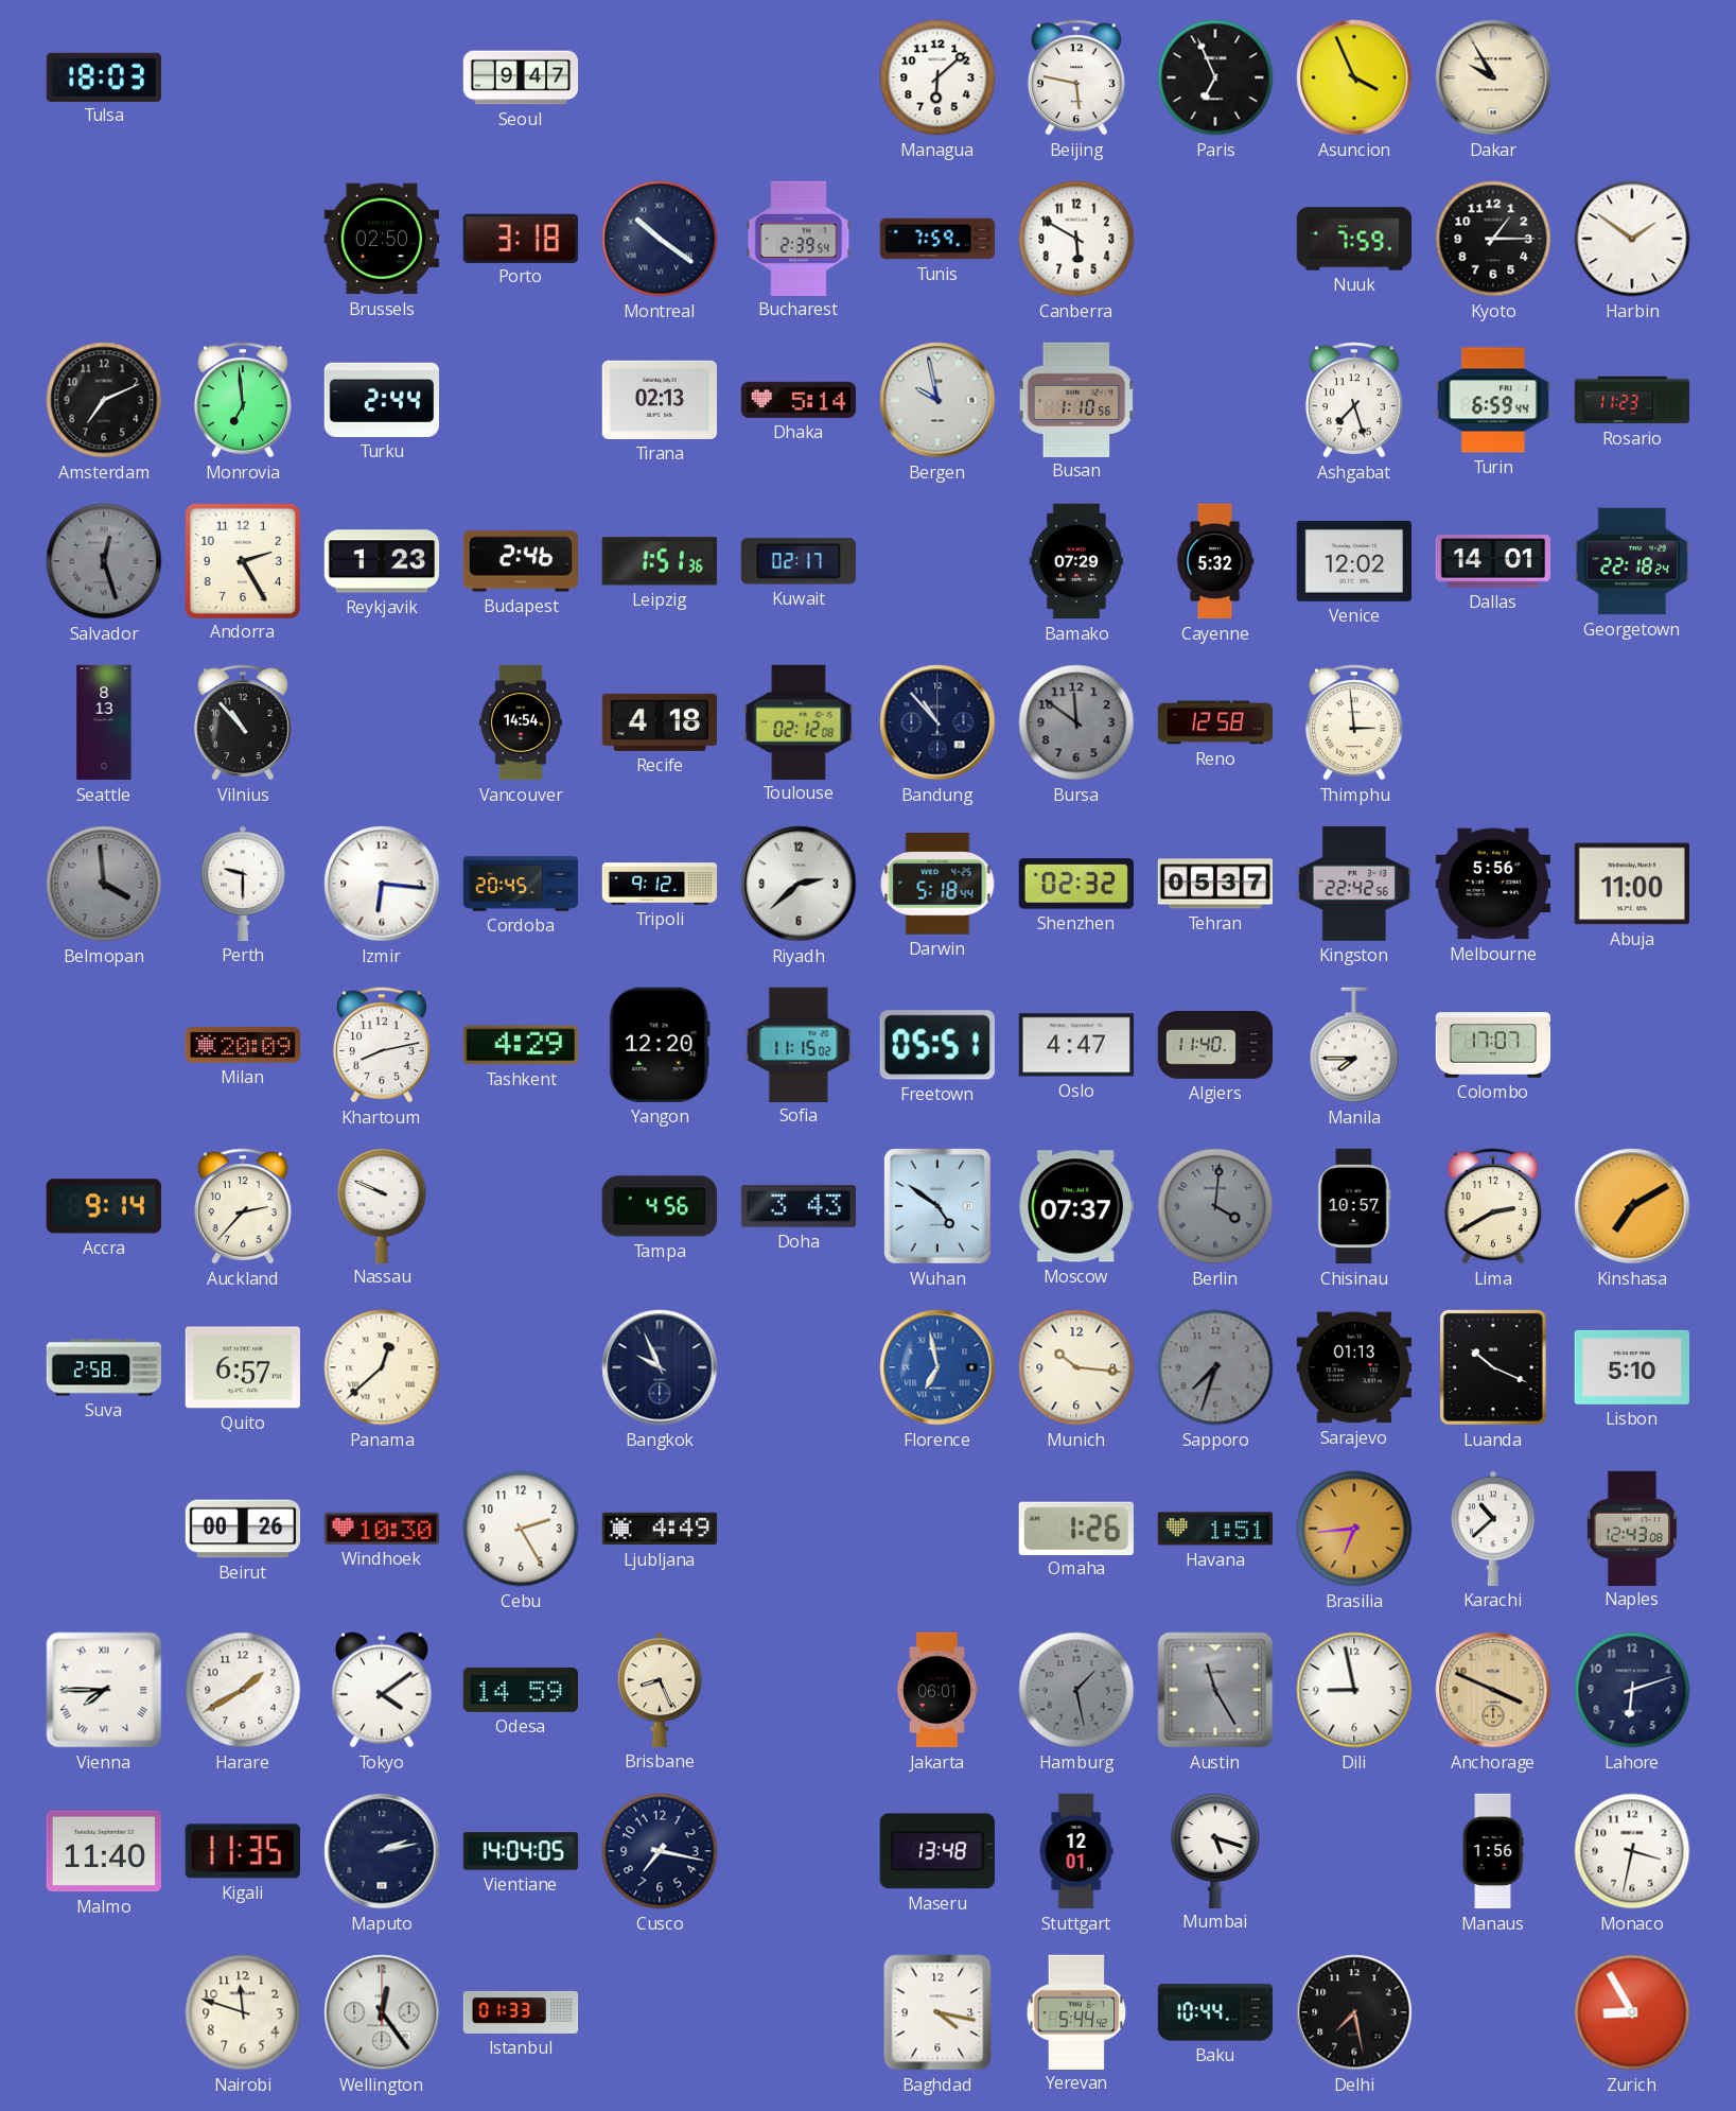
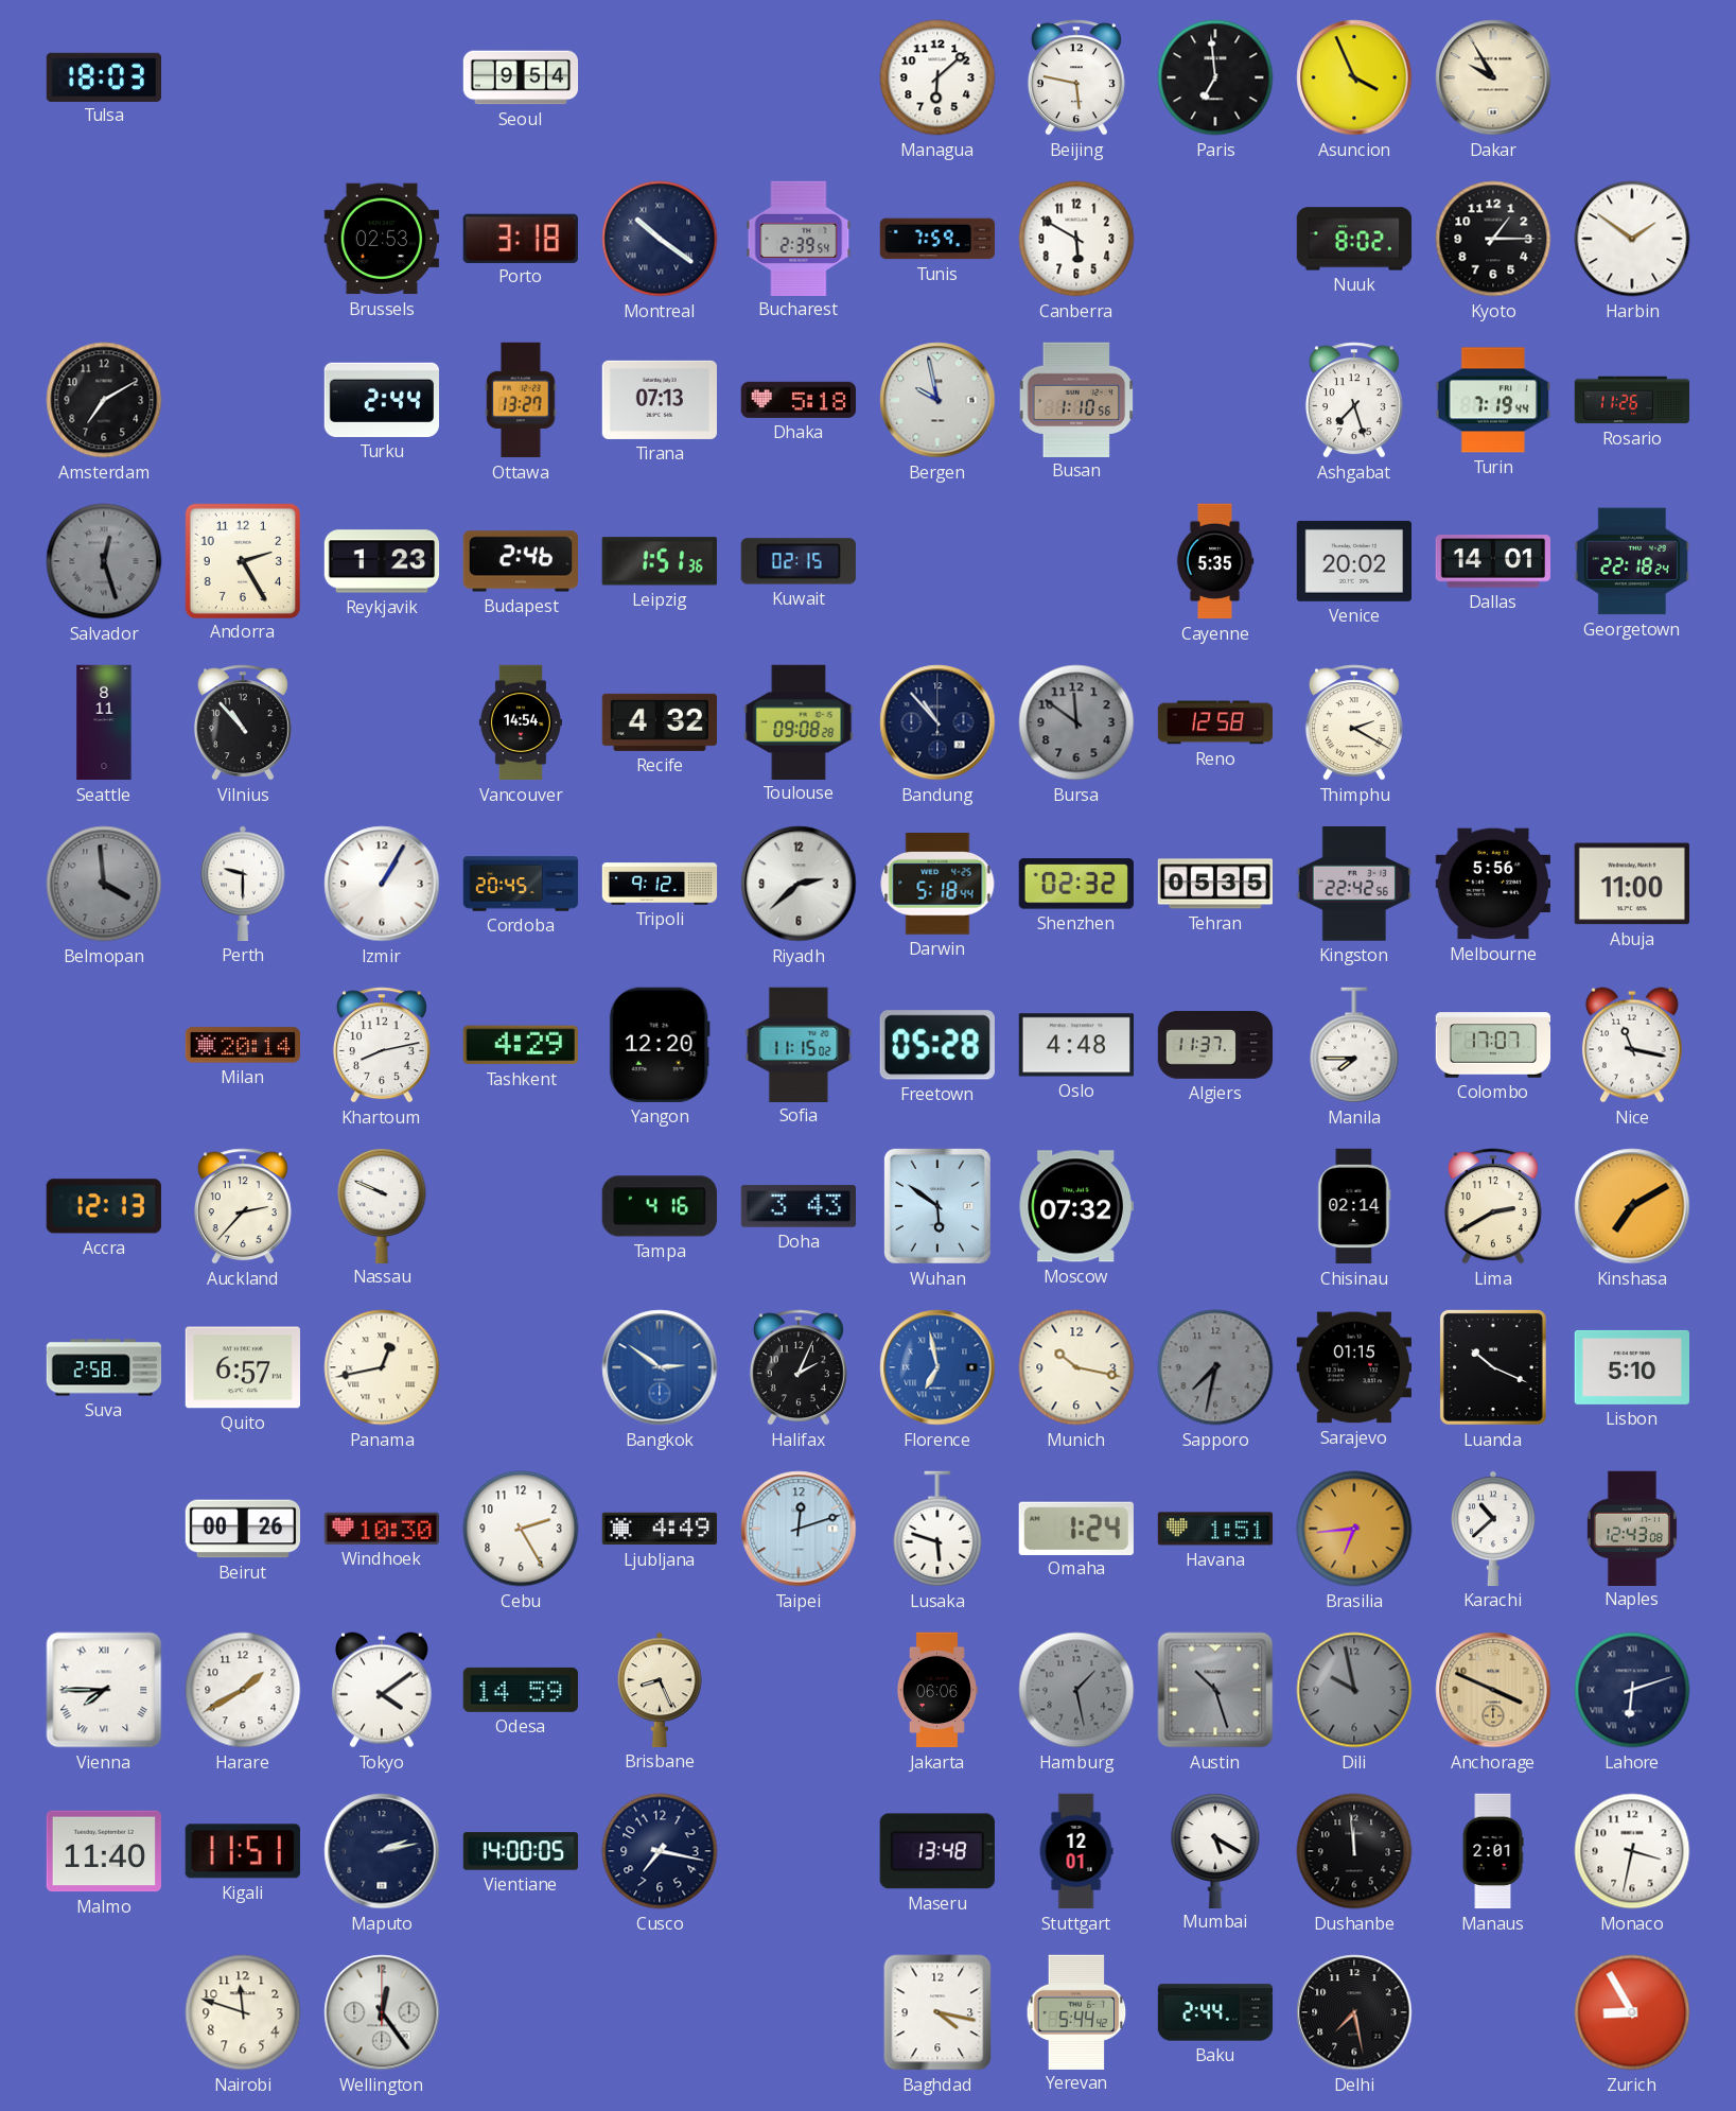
Seoul: 9:47 -> 9:54 (521, 77)
Paris: 6:56 -> 6:59 (1215, 77)
Brussels: 02:50 -> 02:53 (381, 239)
Nuuk: 7:59 -> 8:02 (1354, 239)
Amsterdam: 7:11 -> 7:10 (104, 400)
Monrovia: 6:59 -> none (243, 400)
Ottawa: none -> 13:27 (521, 400)
Tirana: 02:13 -> 07:13 (659, 400)
Dhaka: 5:14 -> 5:18 (797, 400)
Turin: 6:59 -> 7:19 (1492, 400)
Rosario: 11:23 -> 11:26 (1632, 400)
Kuwait: 02:17 -> 02:15 (797, 561)
Bamako: 07:29 -> none (1075, 561)
Cayenne: 5:32 -> 5:35 (1215, 561)
Venice: 12:02 -> 20:02 (1353, 561)
Seattle: 8:13 -> 8:11 (104, 722)
Recife: 4:18 -> 4:32 (659, 722)
Toulouse: 02:12 -> 09:08 (799, 721)
Thimphu: 2:59 -> 2:20 (1354, 722)
Izmir: 6:16 -> 1:05 (382, 884)
Tehran: 05:37 -> 05:35 (1214, 884)
Milan: 20:09 -> 20:14 (242, 1045)
Freetown: 05:51 -> 05:28 (937, 1045)
Oslo: 4:47 -> 4:48 (1075, 1045)
Algiers: 11:40 -> 11:37 (1215, 1045)
Nice: none -> 11:17 (1632, 1045)
Accra: 9:14 -> 12:13 (104, 1206)
Tampa: 4:56 -> 4:16 (660, 1206)
Wuhan: 4:51 -> 5:51 (937, 1206)
Moscow: 07:37 -> 07:32 (1076, 1206)
Berlin: 4:01 -> none (1215, 1206)
Chisinau: 10:57 -> 02:14 (1354, 1206)
Panama: 12:38 -> 12:43 (382, 1367)
Bangkok: 9:56 -> 2:51 (660, 1367)
Bangkok dial: navy -> blue (660, 1367)
Halifax: none -> 2:04 (799, 1367)
Munich: 10:16 -> 10:17 (1076, 1367)
Sapporo: 7:33 -> 7:32 (1215, 1367)
Sarajevo: 01:13 -> 01:15 (1353, 1367)
Taipei: none -> 12:12 (799, 1529)
Lusaka: none -> 5:48 (937, 1529)
Omaha: 1:26 -> 1:24 (1076, 1528)
Jakarta: 06:01 -> 06:06 (936, 1690)
Austin: 11:25 -> 10:27 (1215, 1690)
Dili: 8:58 -> 9:58 (1354, 1690)
Dili dial: white -> grey (1354, 1690)
Lahore numerals: Arabic -> Roman (1632, 1690)
Kigali: 11:35 -> 11:51 (243, 1851)
Vientiane: 14:04 -> 14:00 (521, 1851)
Mumbai: 5:18 -> 5:20 (1215, 1850)
Dushanbe: none -> 11:59 (1354, 1851)
Manaus: 1:56 -> 2:01 (1493, 1851)
Istanbul: 01:33 -> none (521, 2012)
Baku: 10:44 -> 2:44 (1215, 2012)
